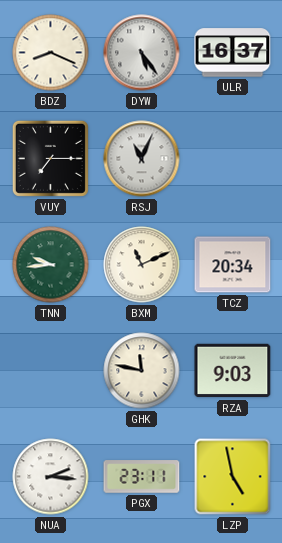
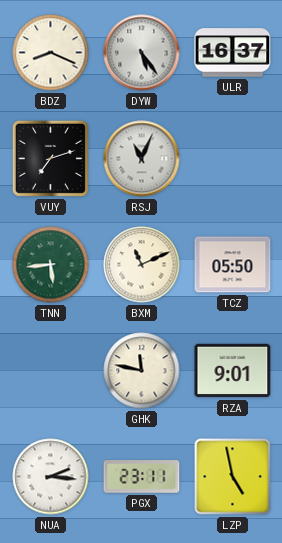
VUY: 7:15 -> 7:12 (50, 158)
TNN: 9:44 -> 5:44 (51, 265)
TCZ: 20:34 -> 05:50 (233, 265)
RZA: 9:03 -> 9:01 (233, 371)
